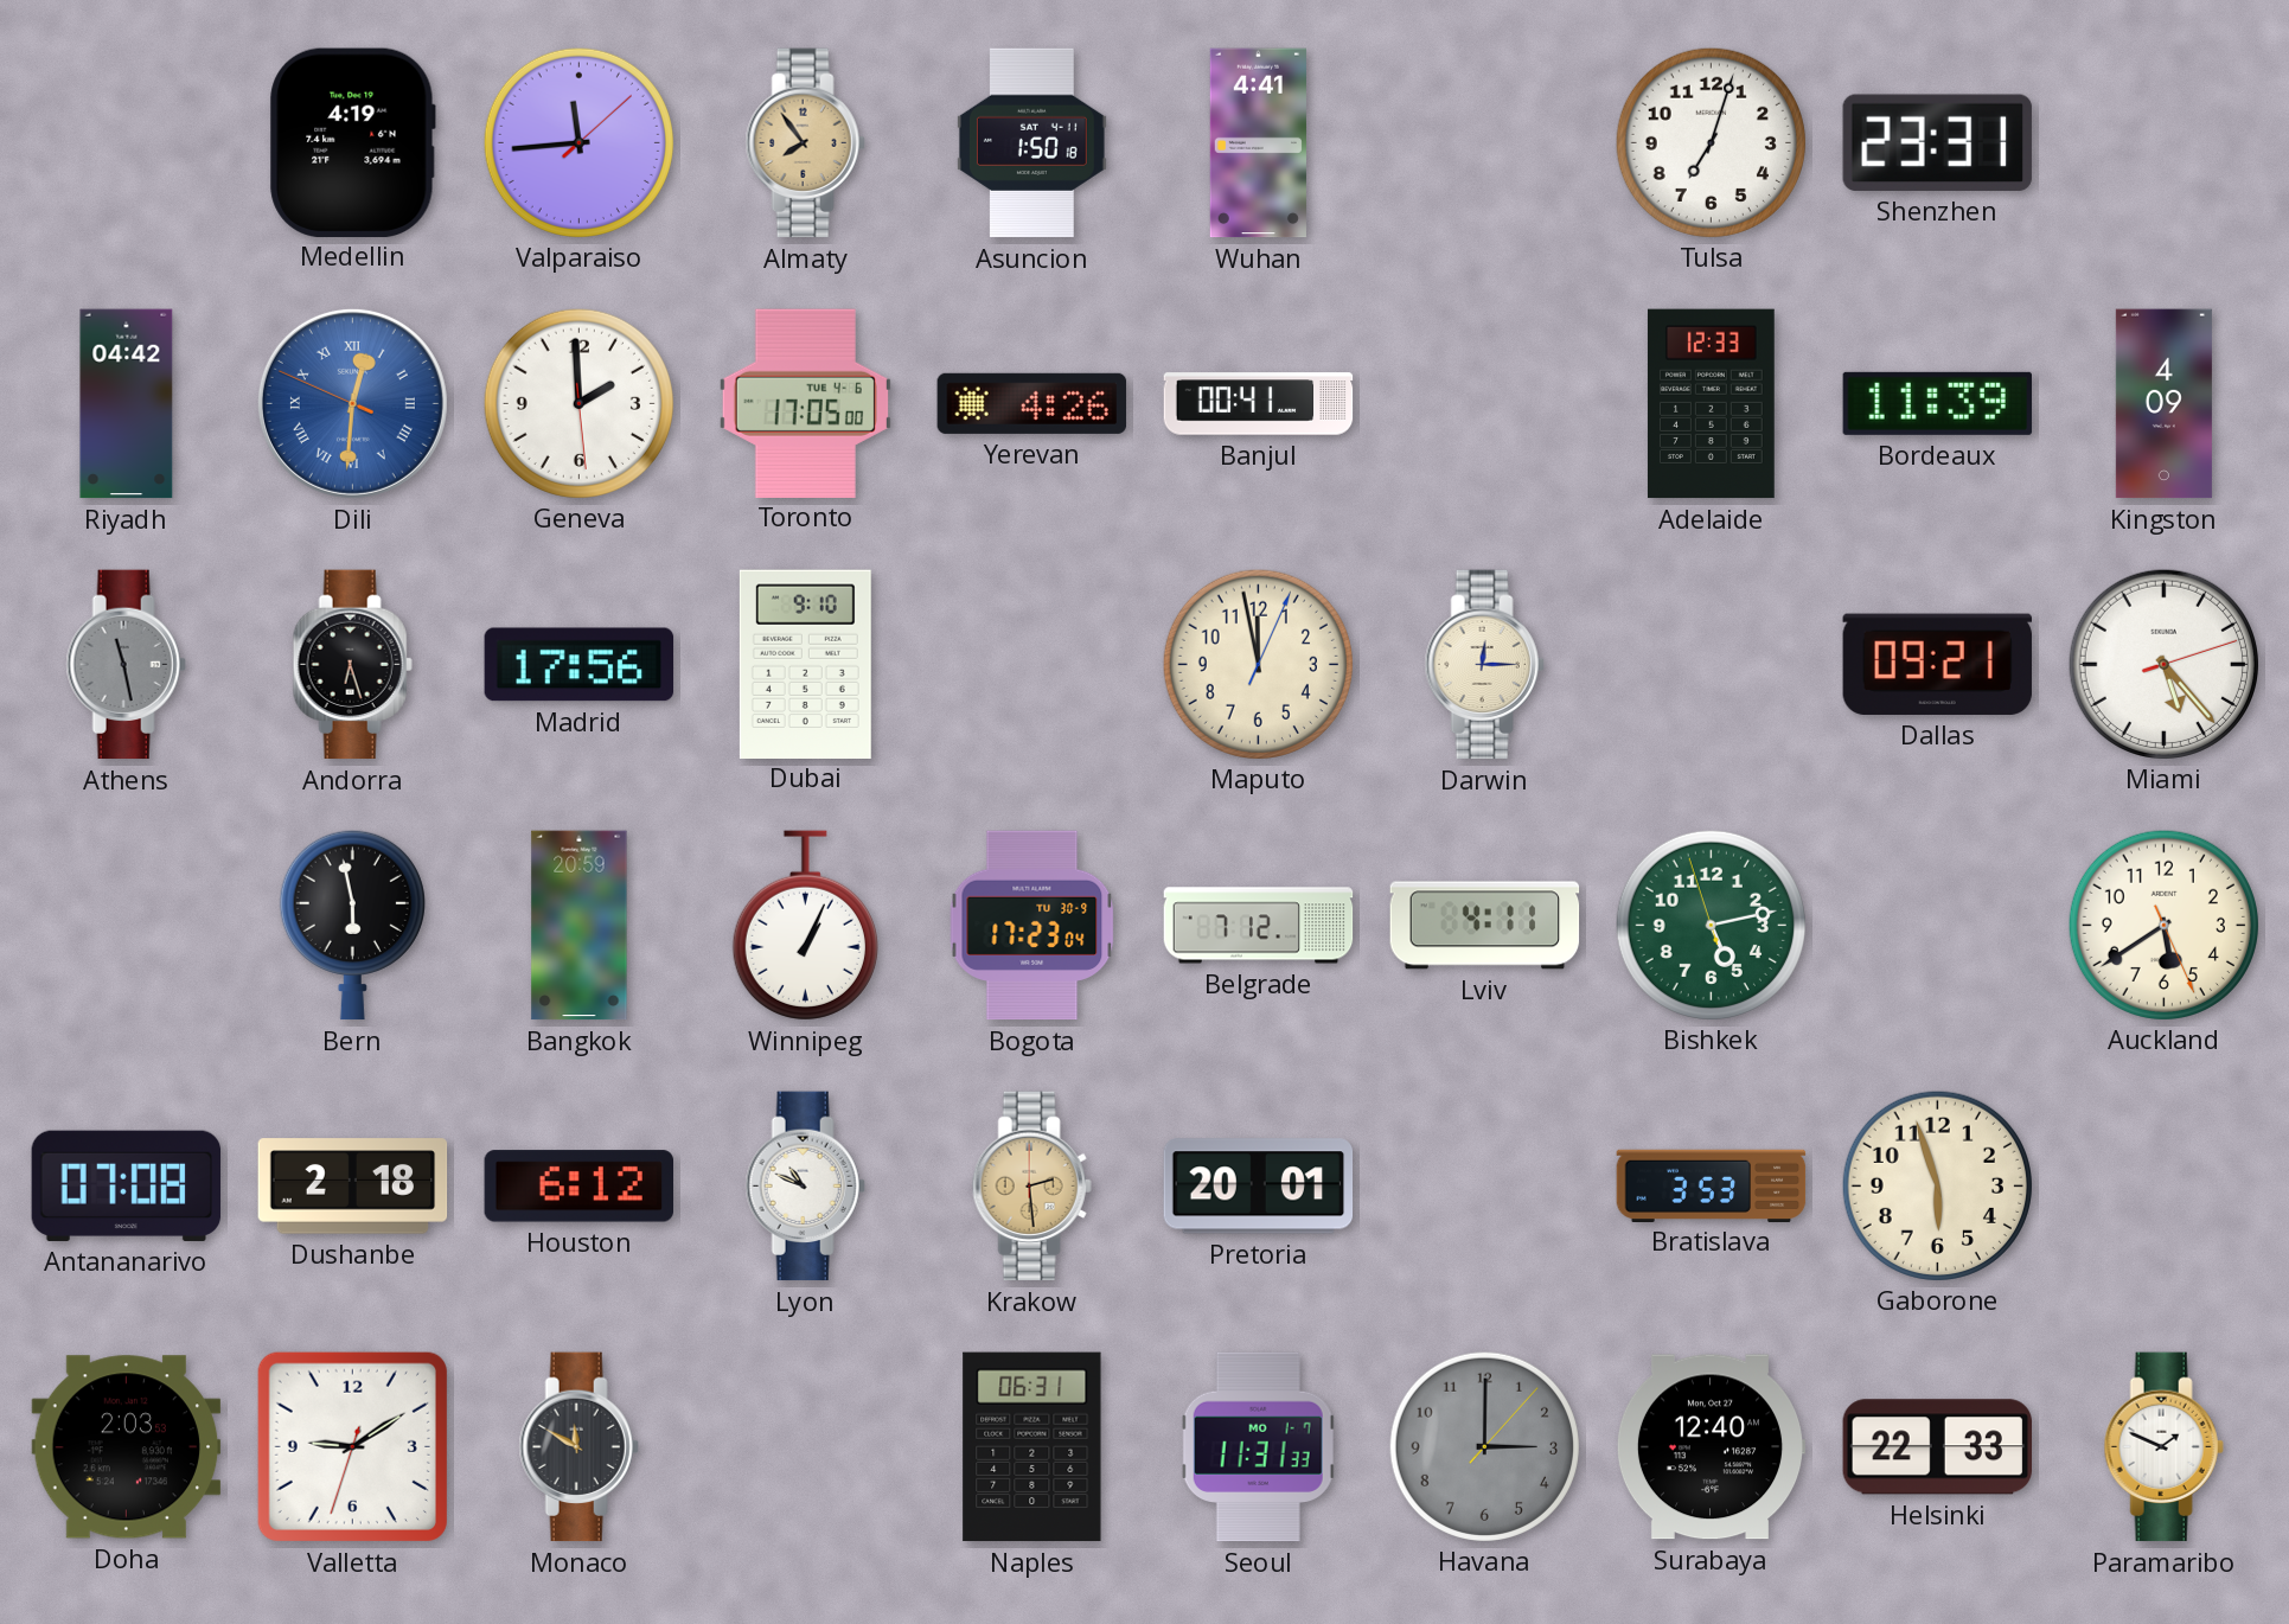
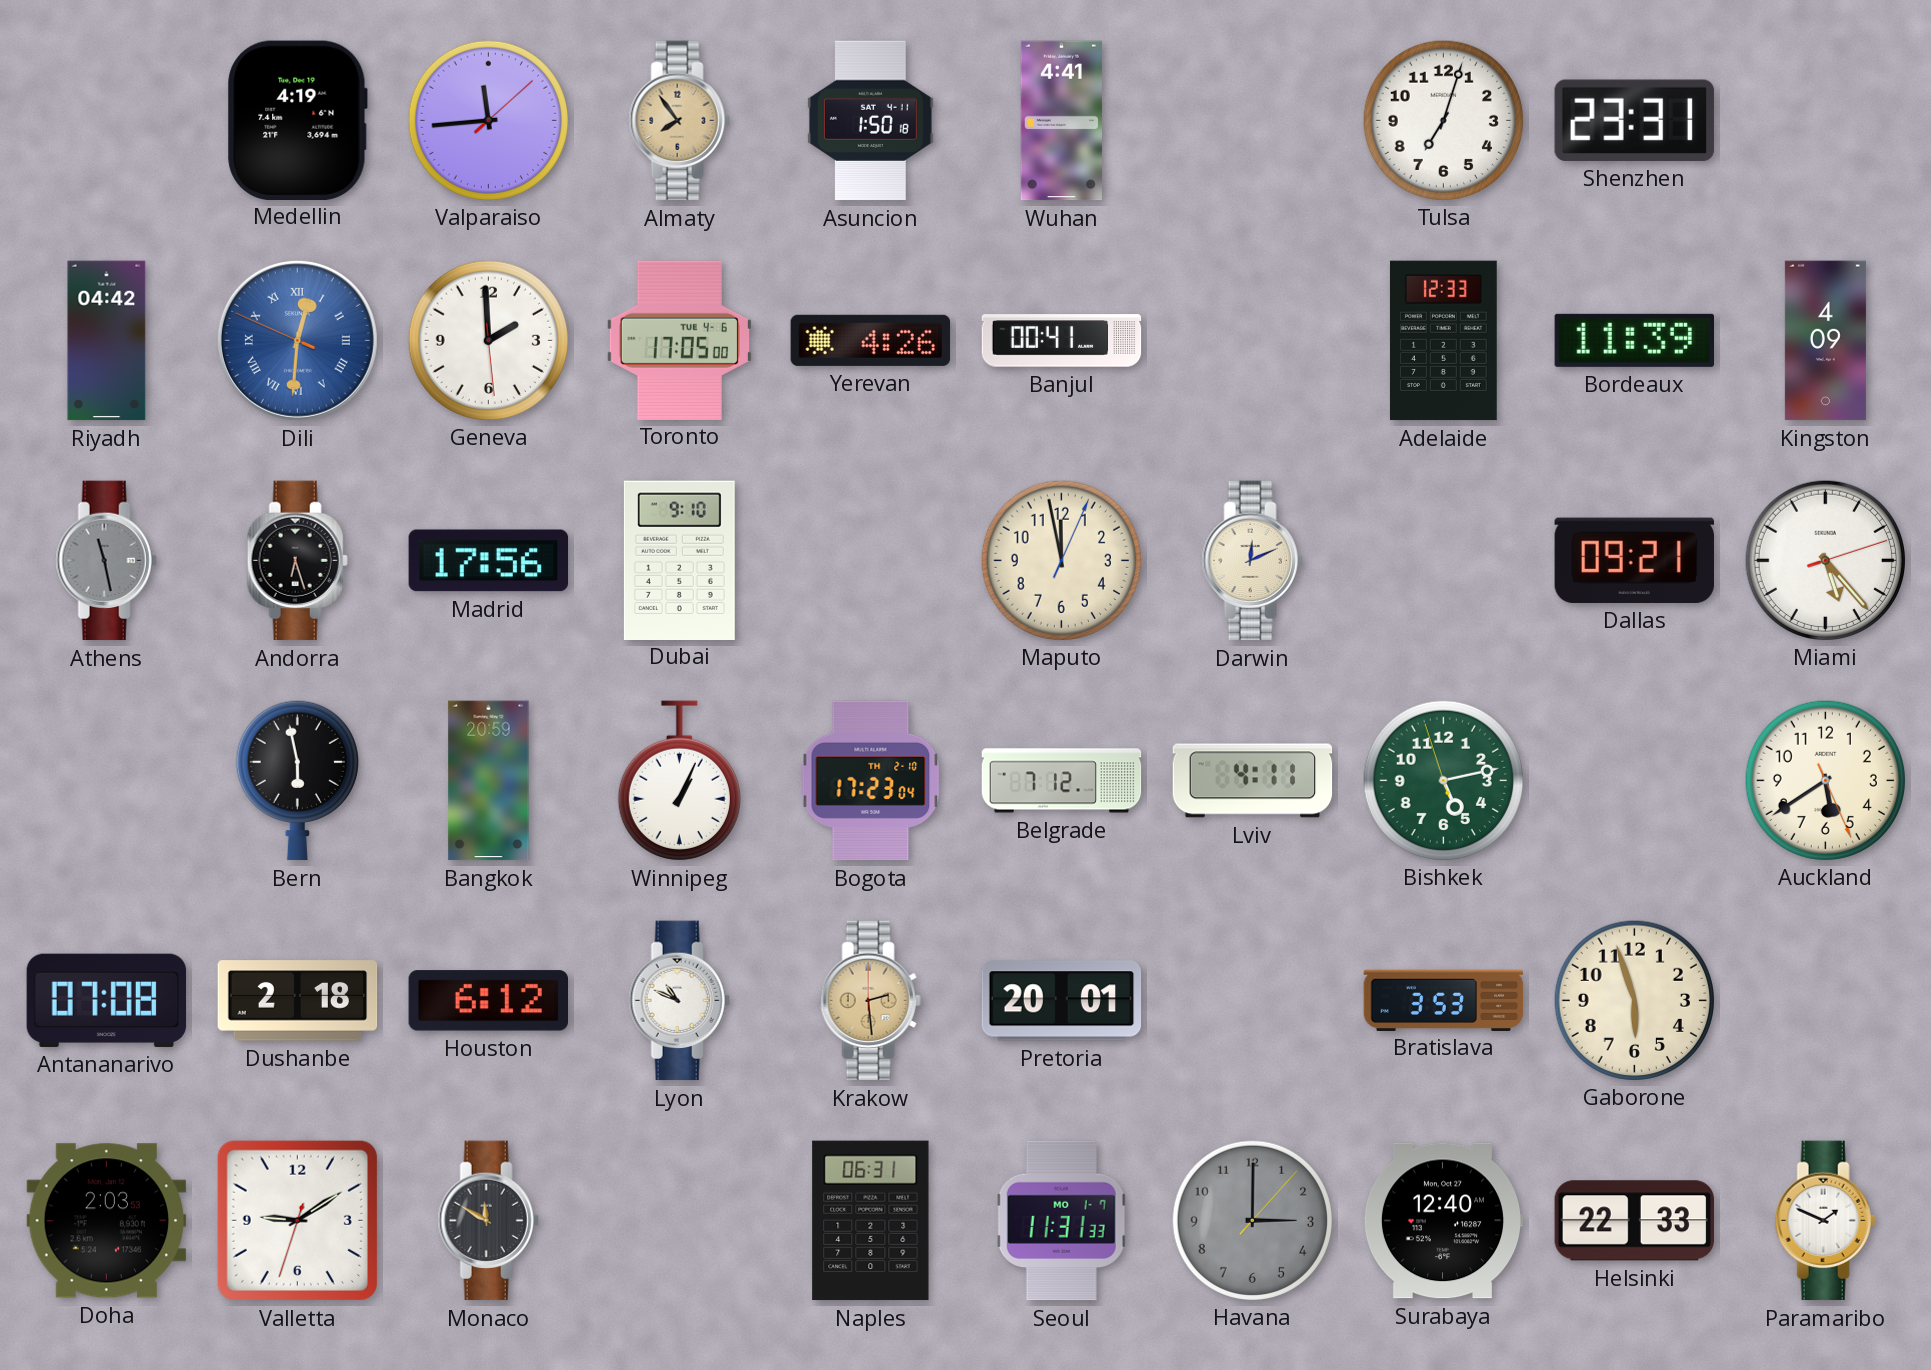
Darwin: 12:15 -> 12:11 (1252, 561)
Bogota date: TU 30-9 -> TH 2-10 (871, 781)
